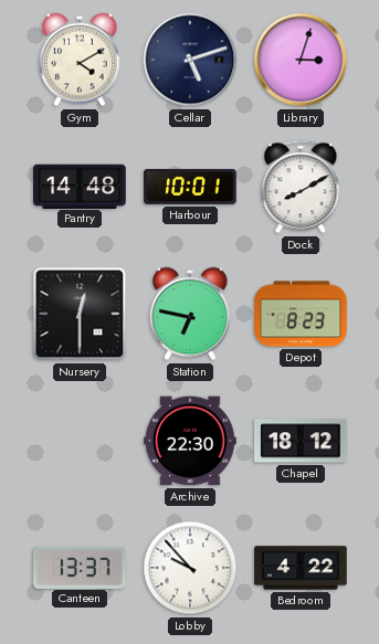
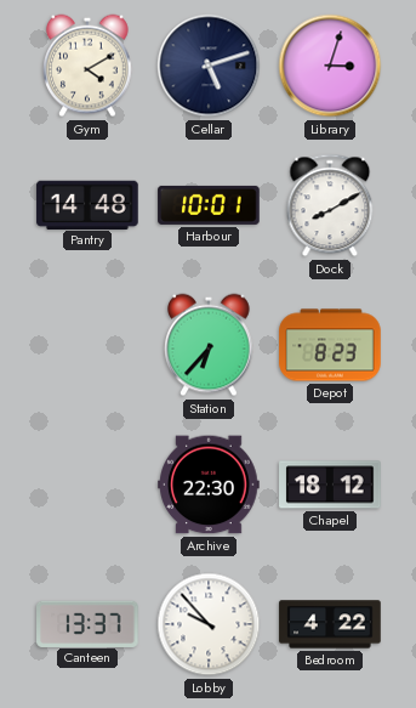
Nursery: 12:30 -> none (80, 314)
Station: 6:47 -> 6:37 (209, 345)
